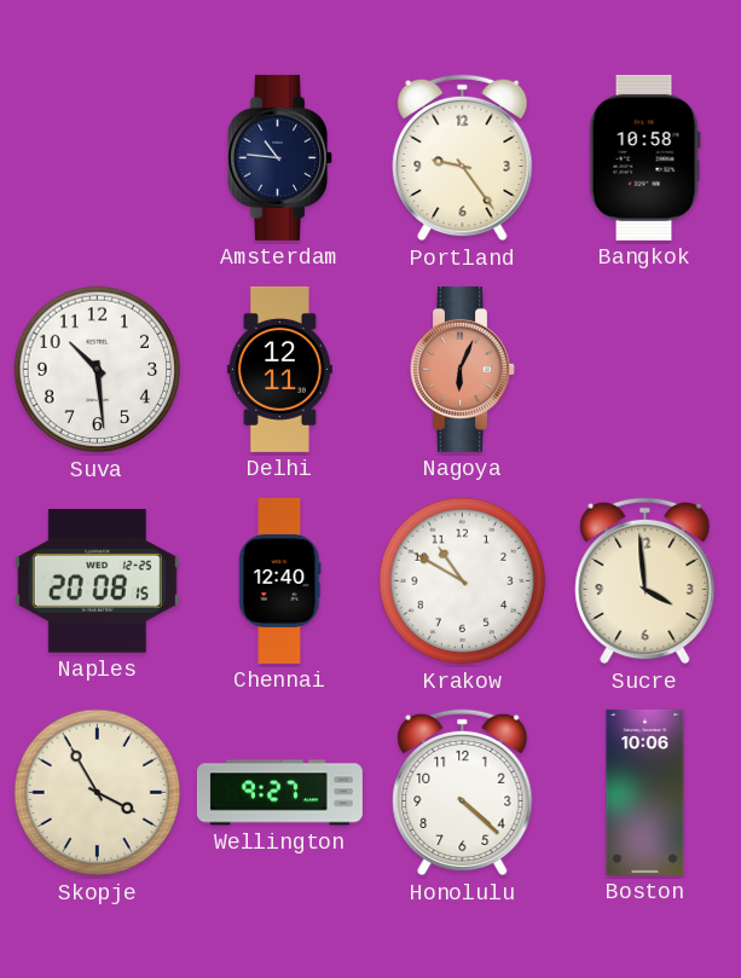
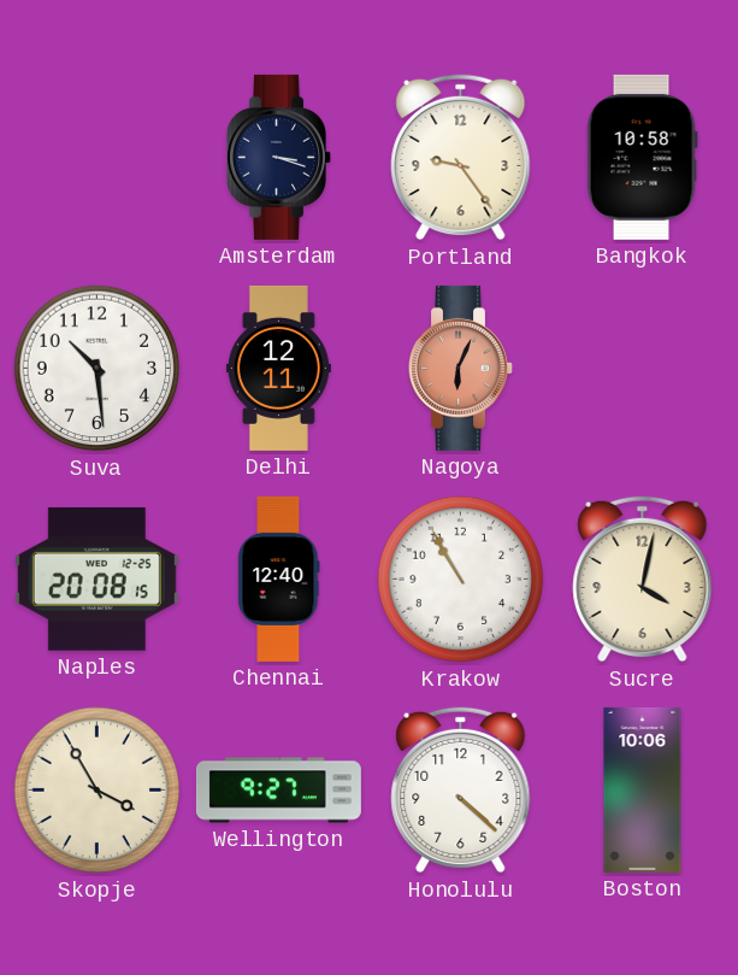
Amsterdam: 10:46 -> 3:18 (279, 157)
Krakow: 10:50 -> 10:55 (461, 580)
Sucre: 3:59 -> 4:02 (643, 580)
